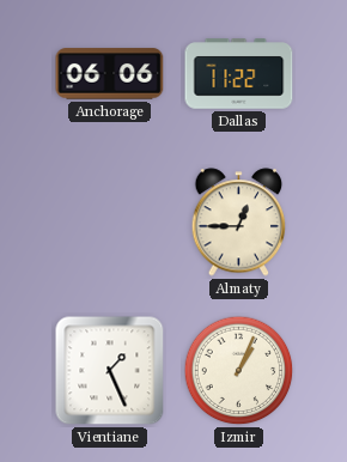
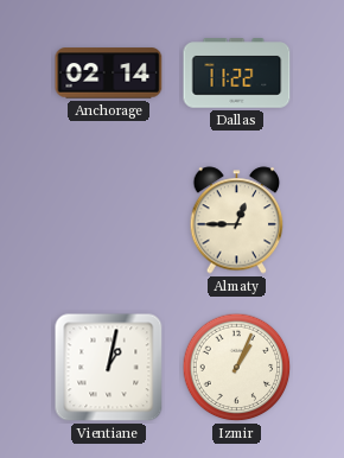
Anchorage: 06:06 -> 02:14 (109, 74)
Vientiane: 1:26 -> 1:02 (109, 368)
